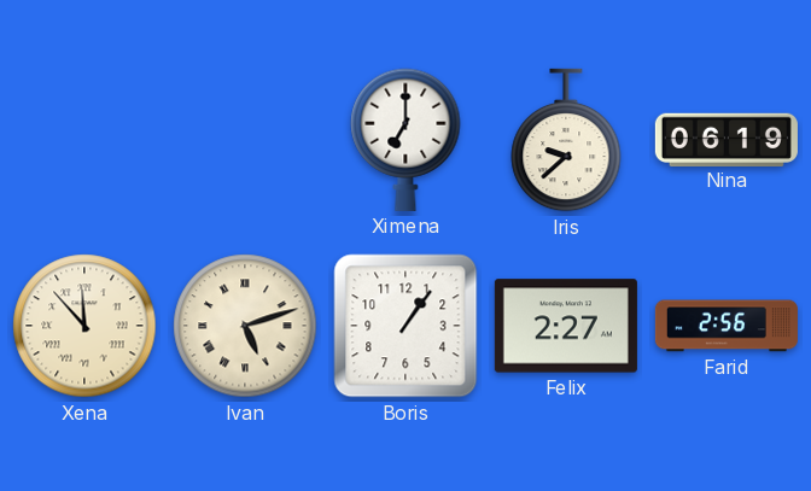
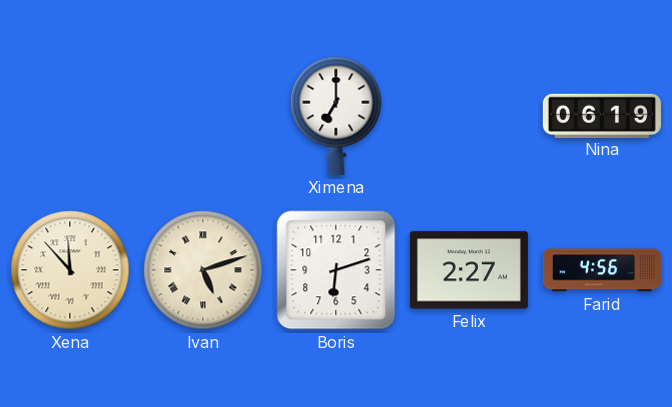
Iris: 9:38 -> none (566, 140)
Boris: 1:06 -> 6:12 (336, 270)
Farid: 2:56 -> 4:56 (602, 270)
